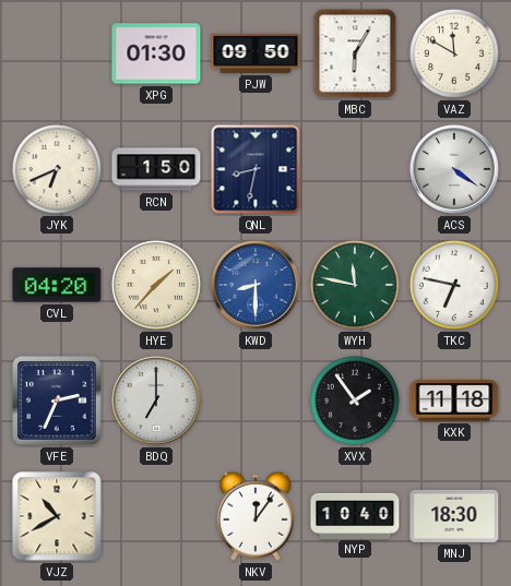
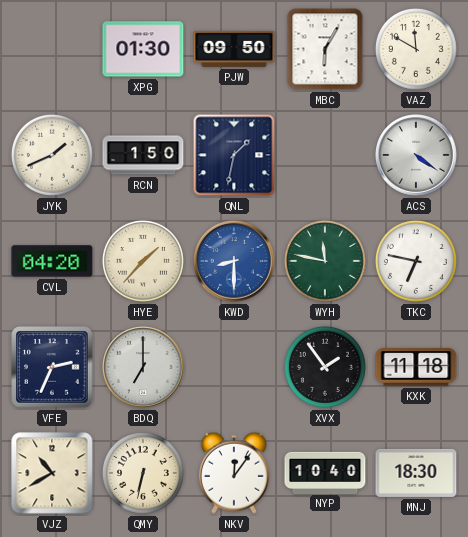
JYK: 6:41 -> 1:41 (52, 155)
QNL: 8:32 -> 1:32 (234, 155)
QMY: none -> 6:32 (143, 473)
